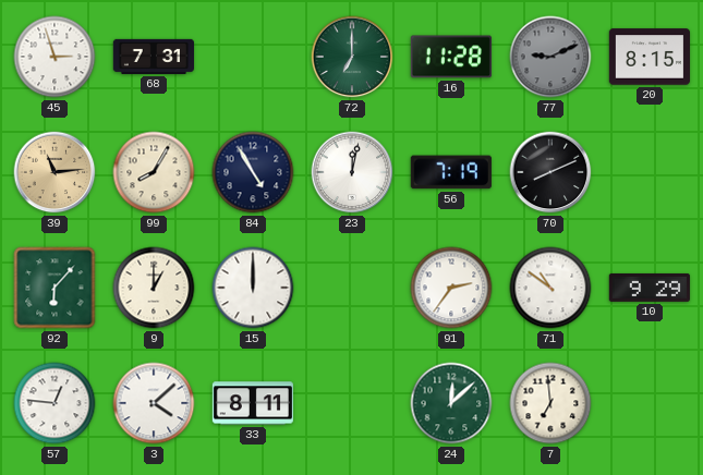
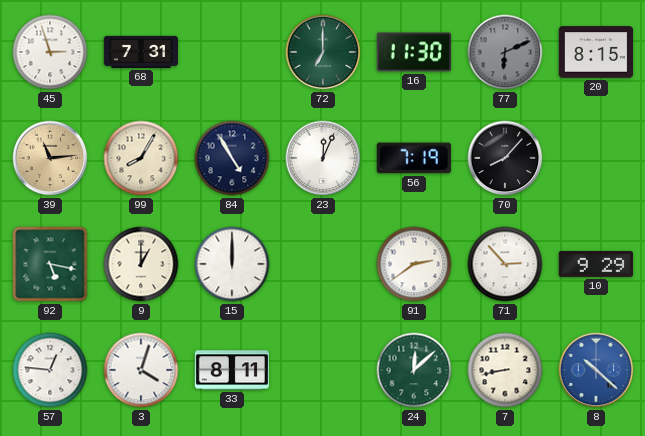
16: 11:28 -> 11:30 (414, 52)
77: 9:11 -> 6:11 (505, 52)
23: 12:02 -> 12:04 (323, 158)
70: 8:11 -> 8:07 (505, 158)
92: 6:07 -> 5:17 (50, 264)
91: 2:36 -> 2:39 (414, 264)
71: 10:51 -> 2:53 (505, 264)
3: 4:08 -> 4:03 (141, 370)
7: 6:59 -> 8:43 (505, 370)
8: none -> 10:22 (596, 370)
